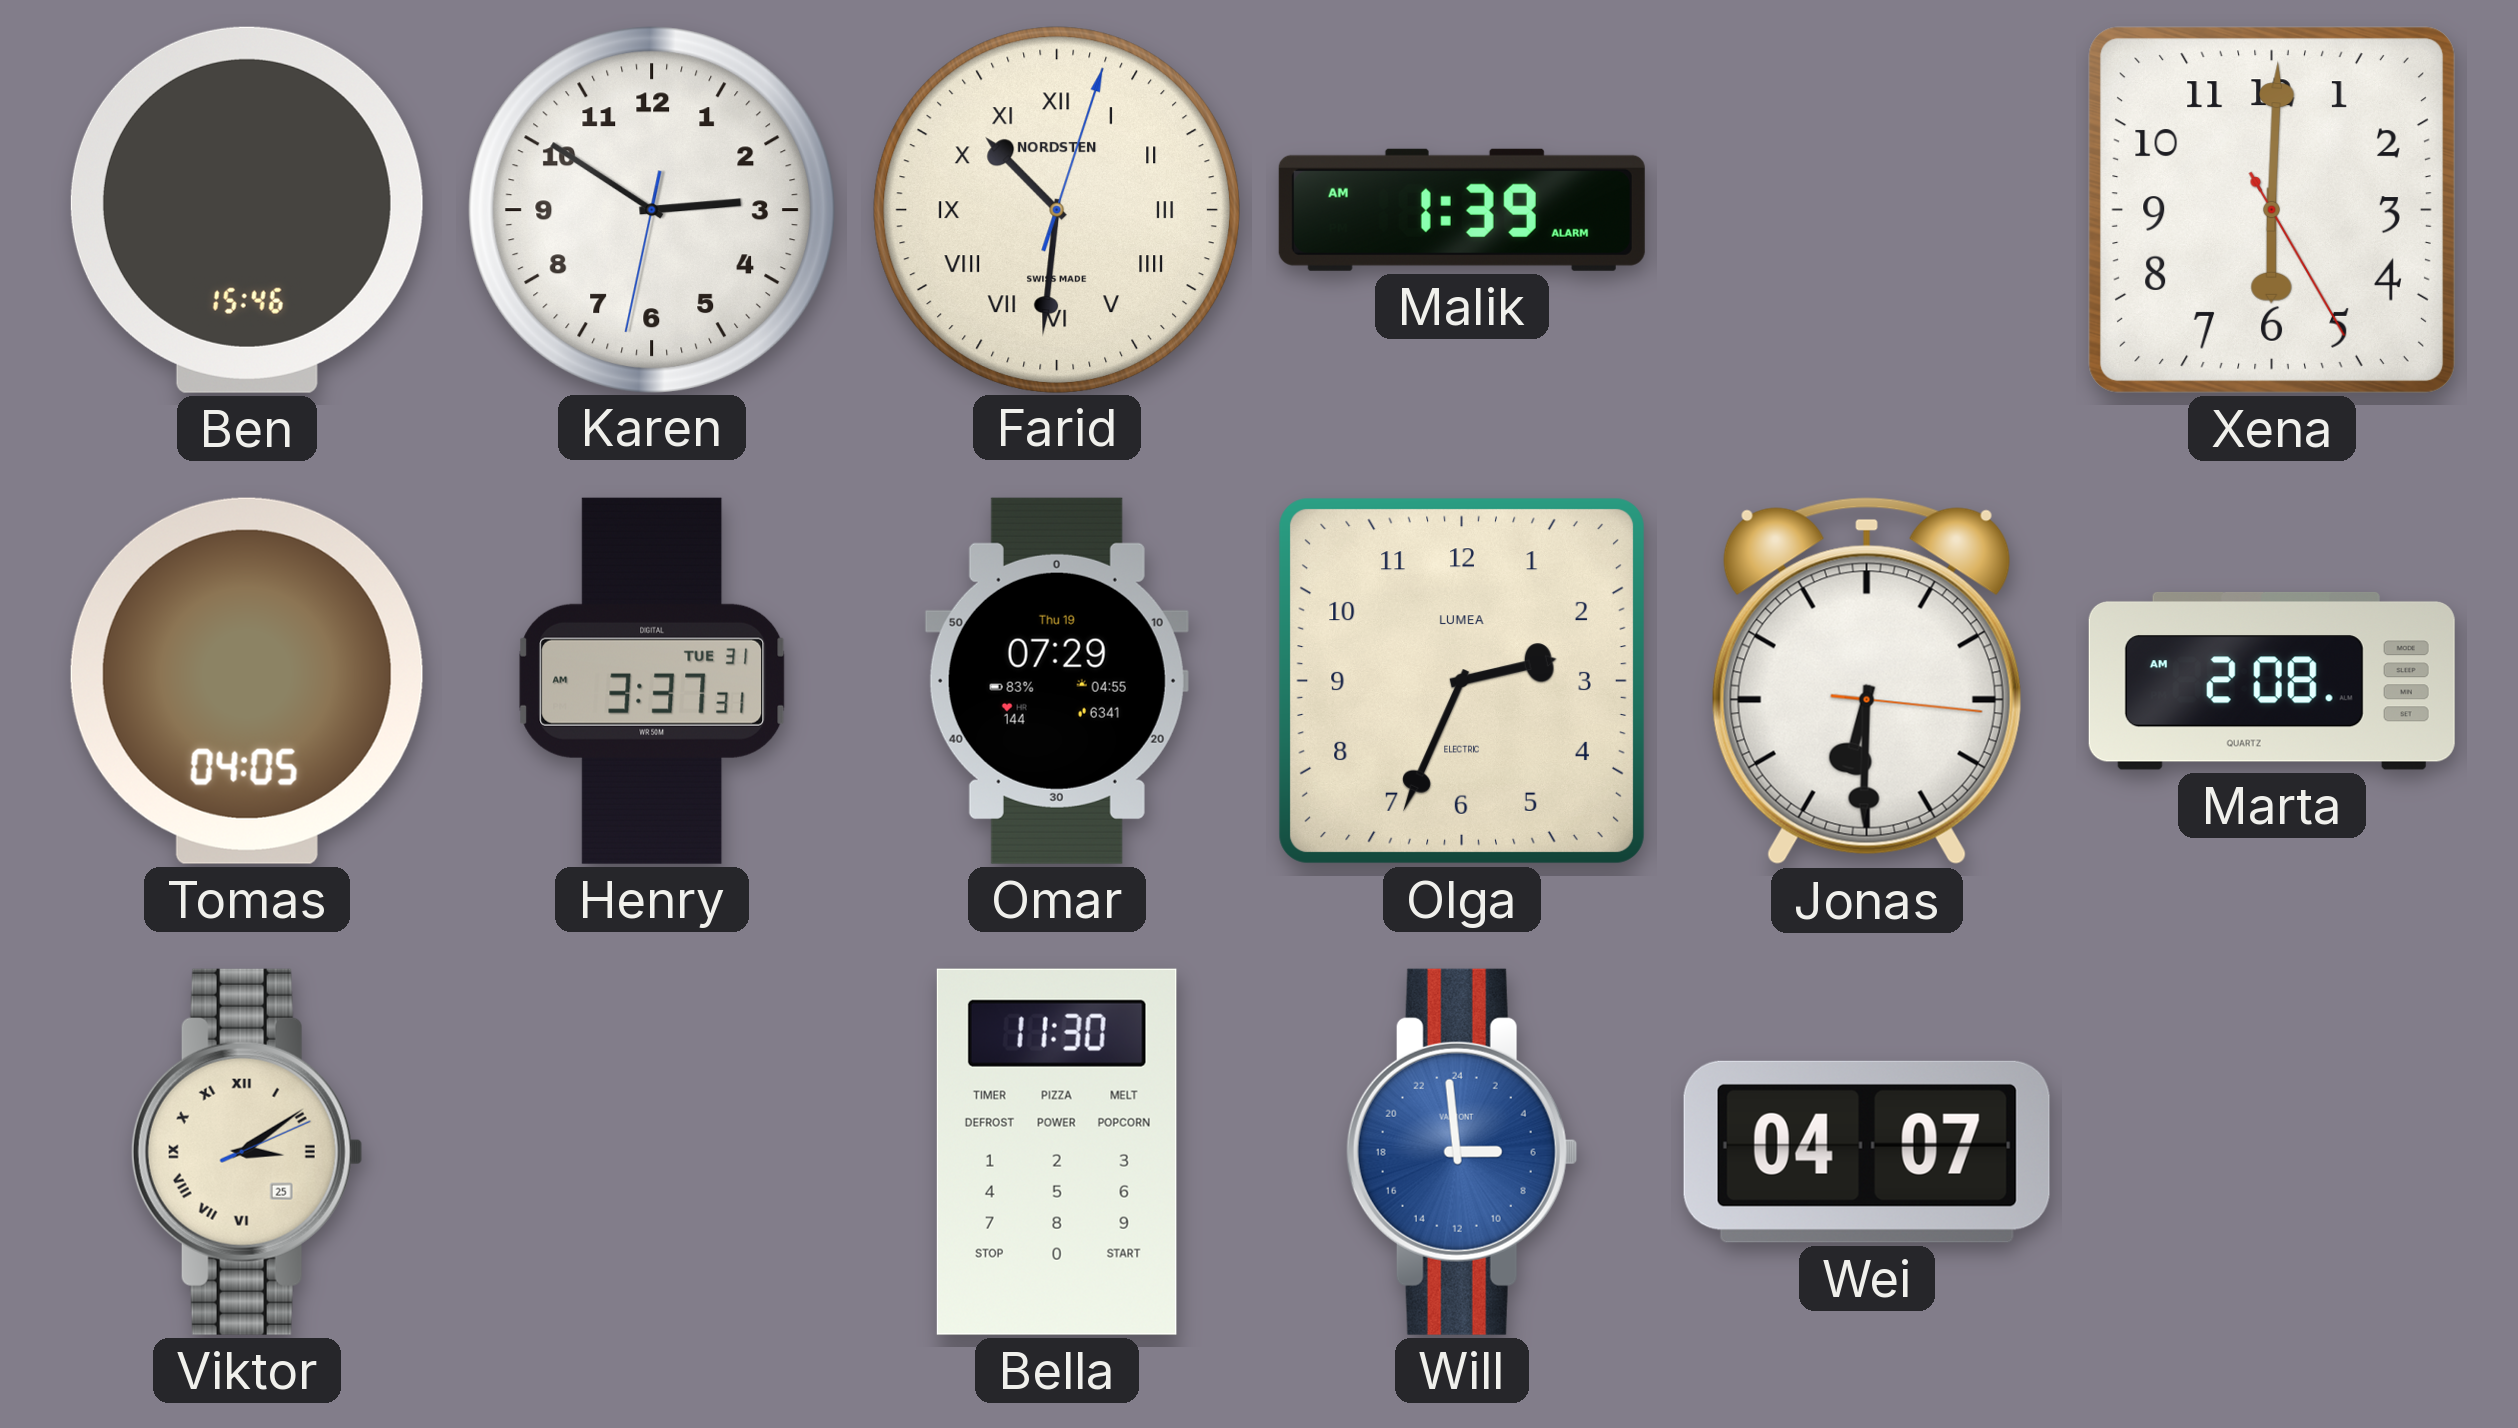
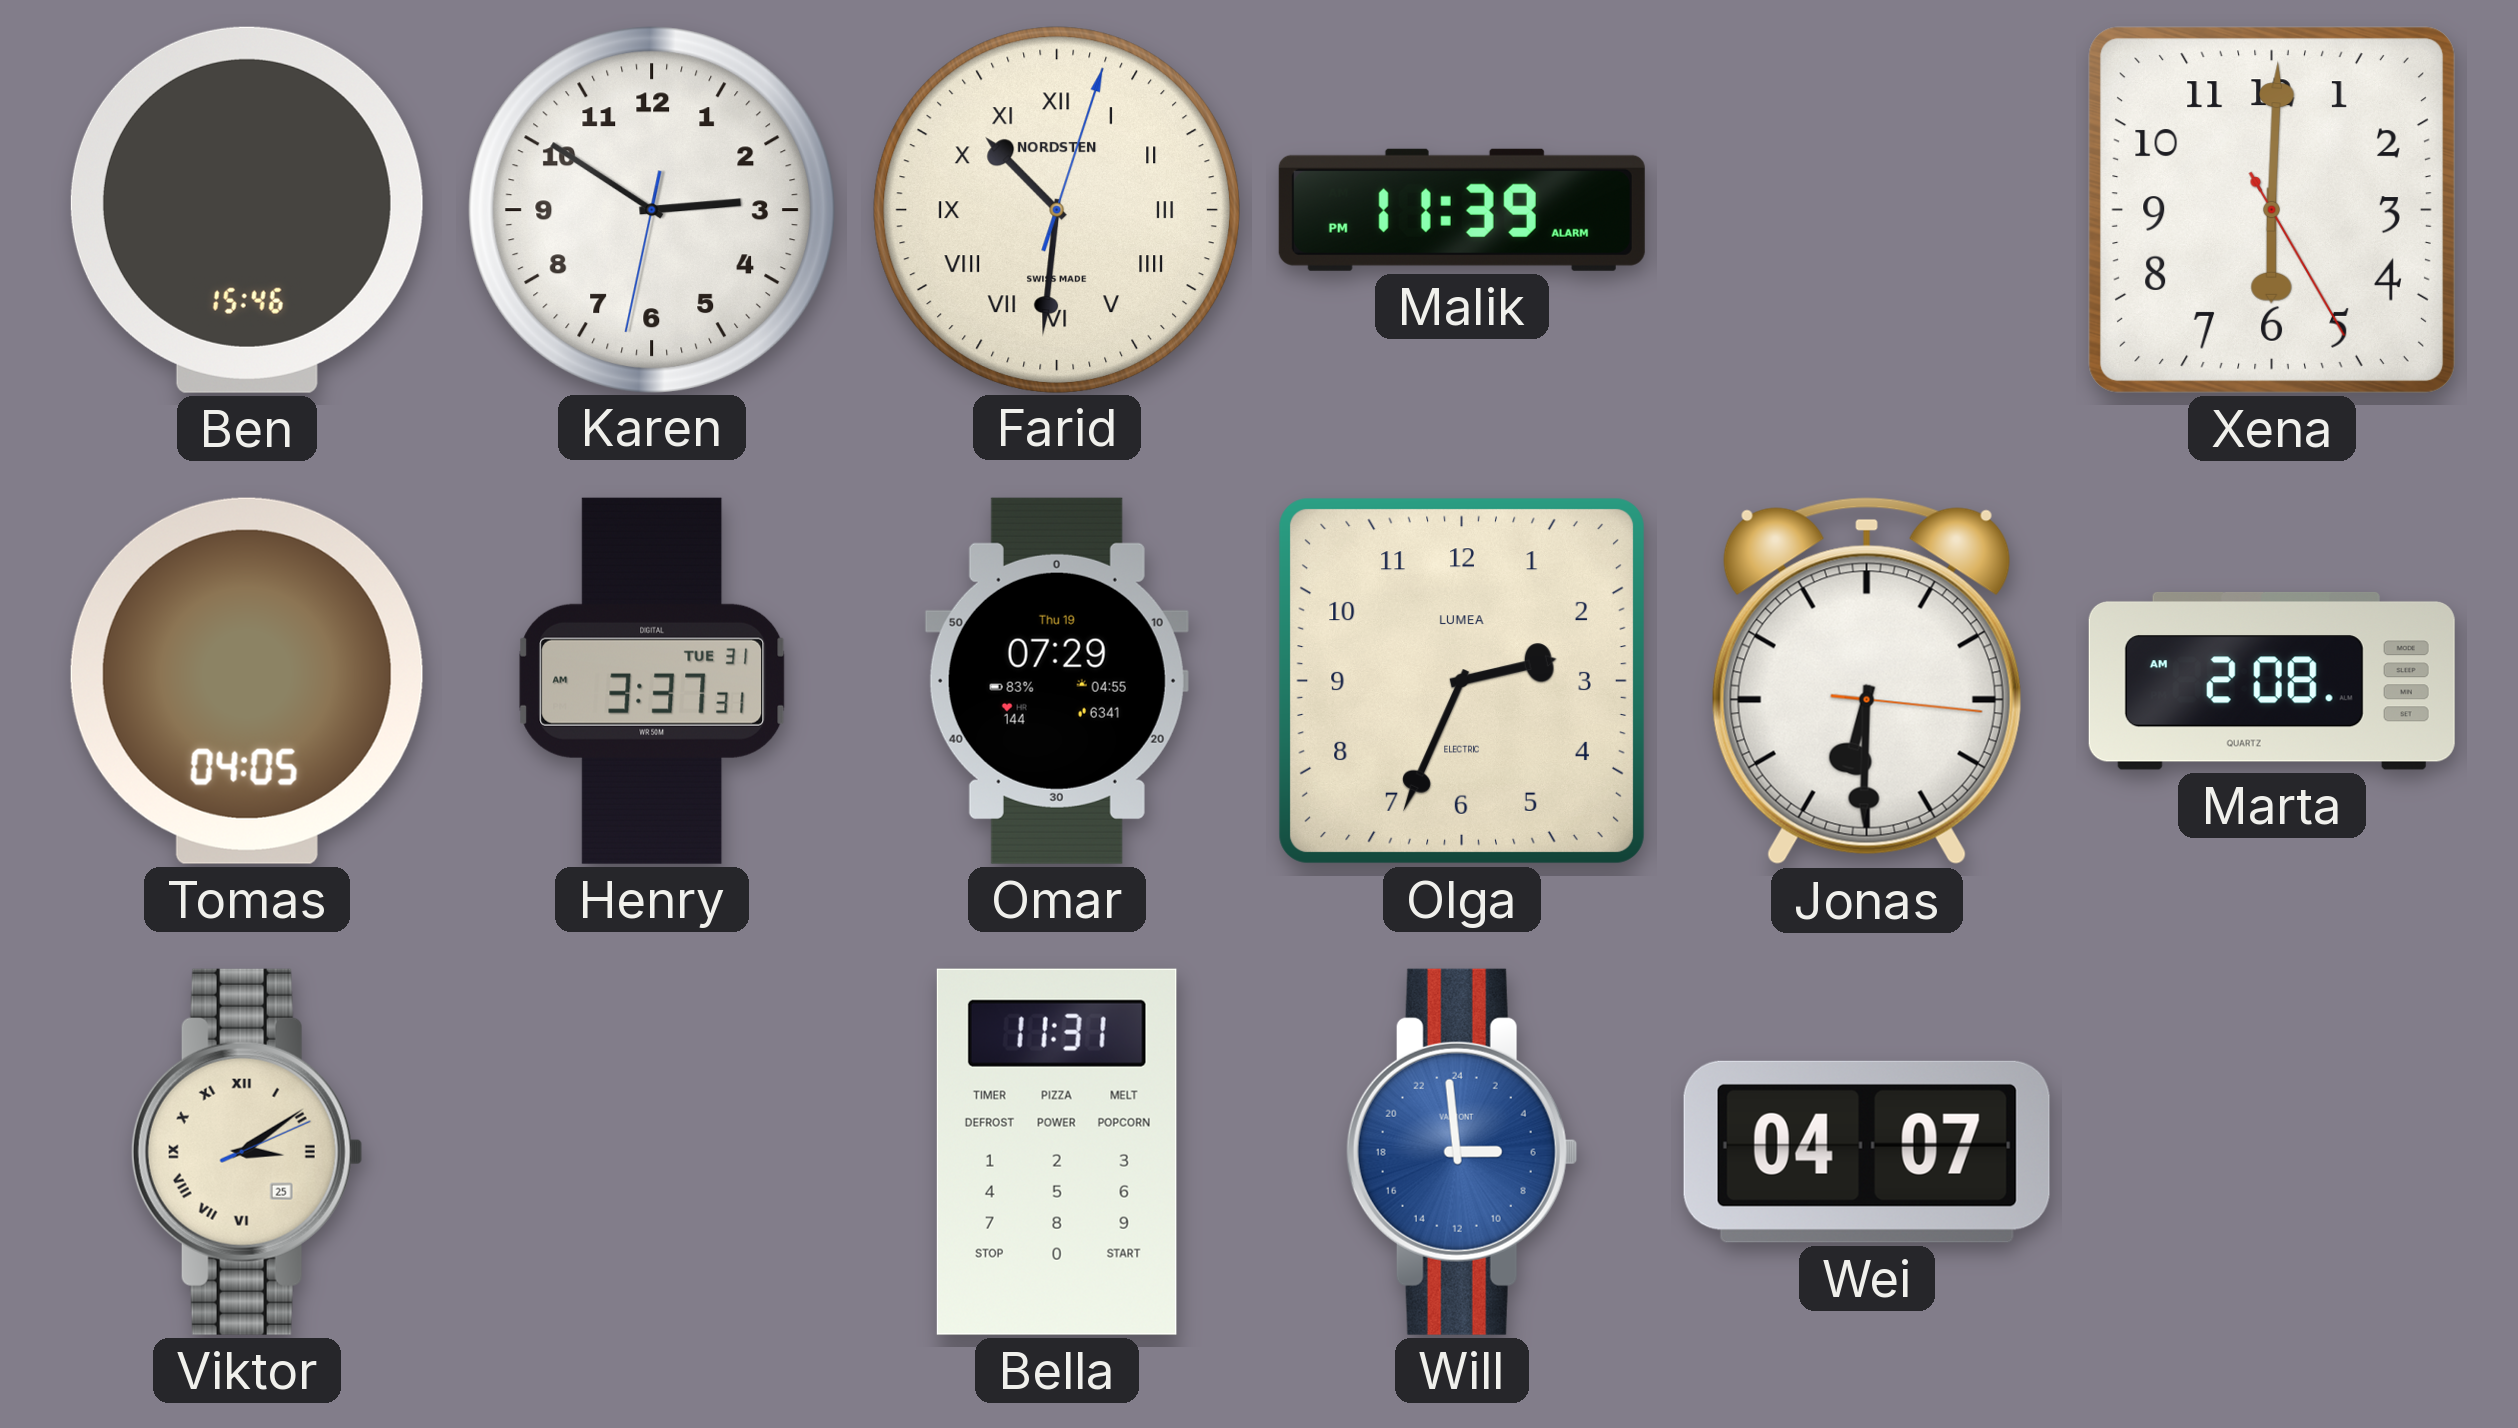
Malik: 1:39 -> 11:39 (1462, 210)
Bella: 11:30 -> 11:31 (1057, 1152)
